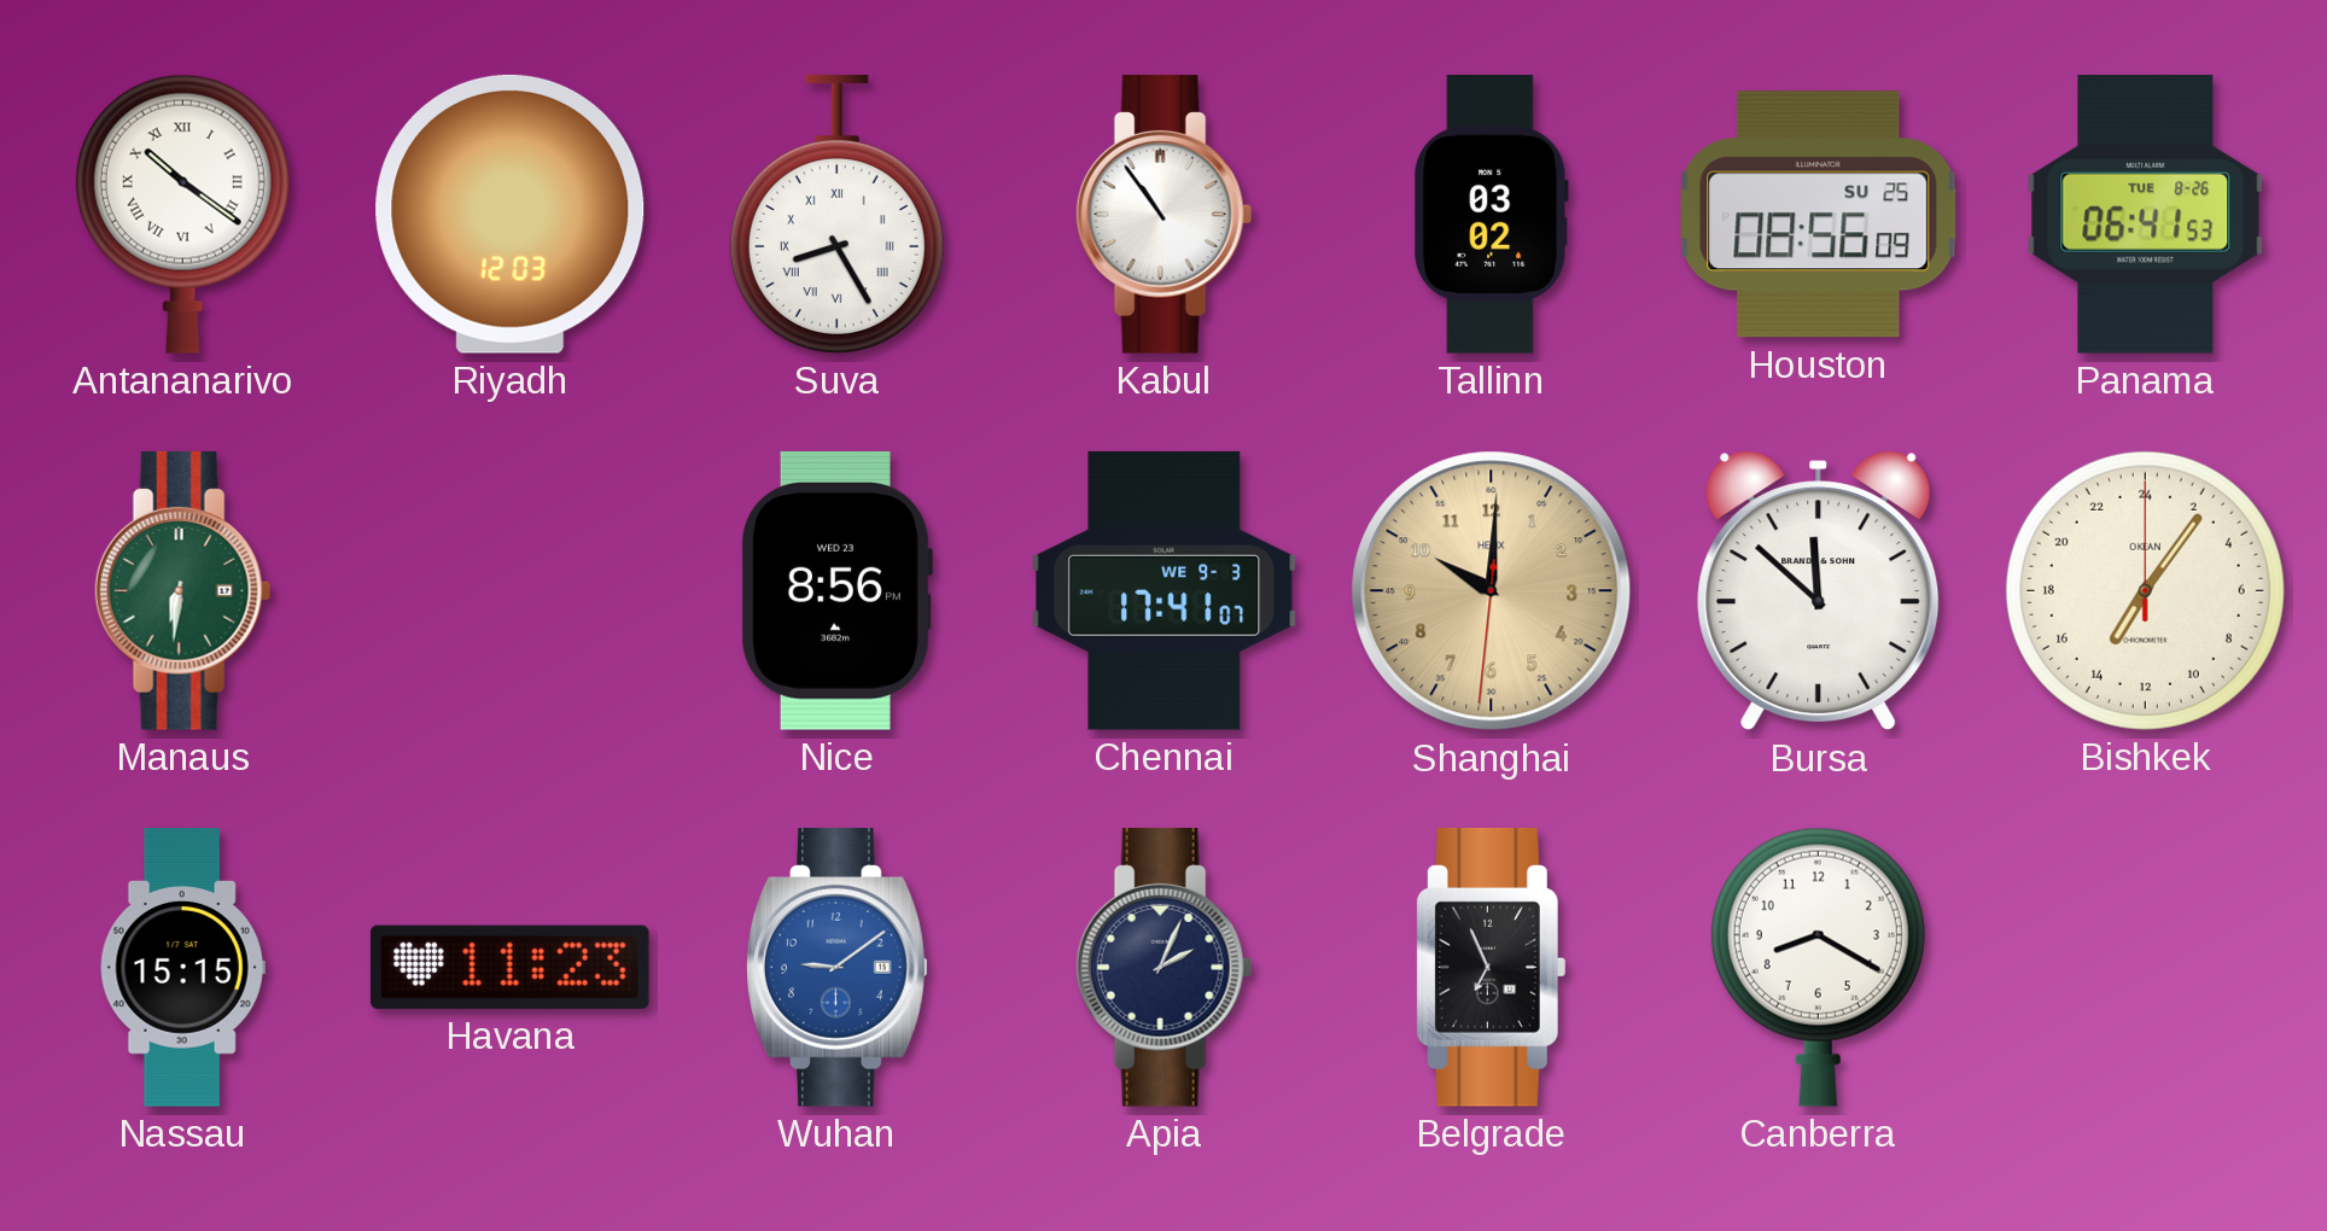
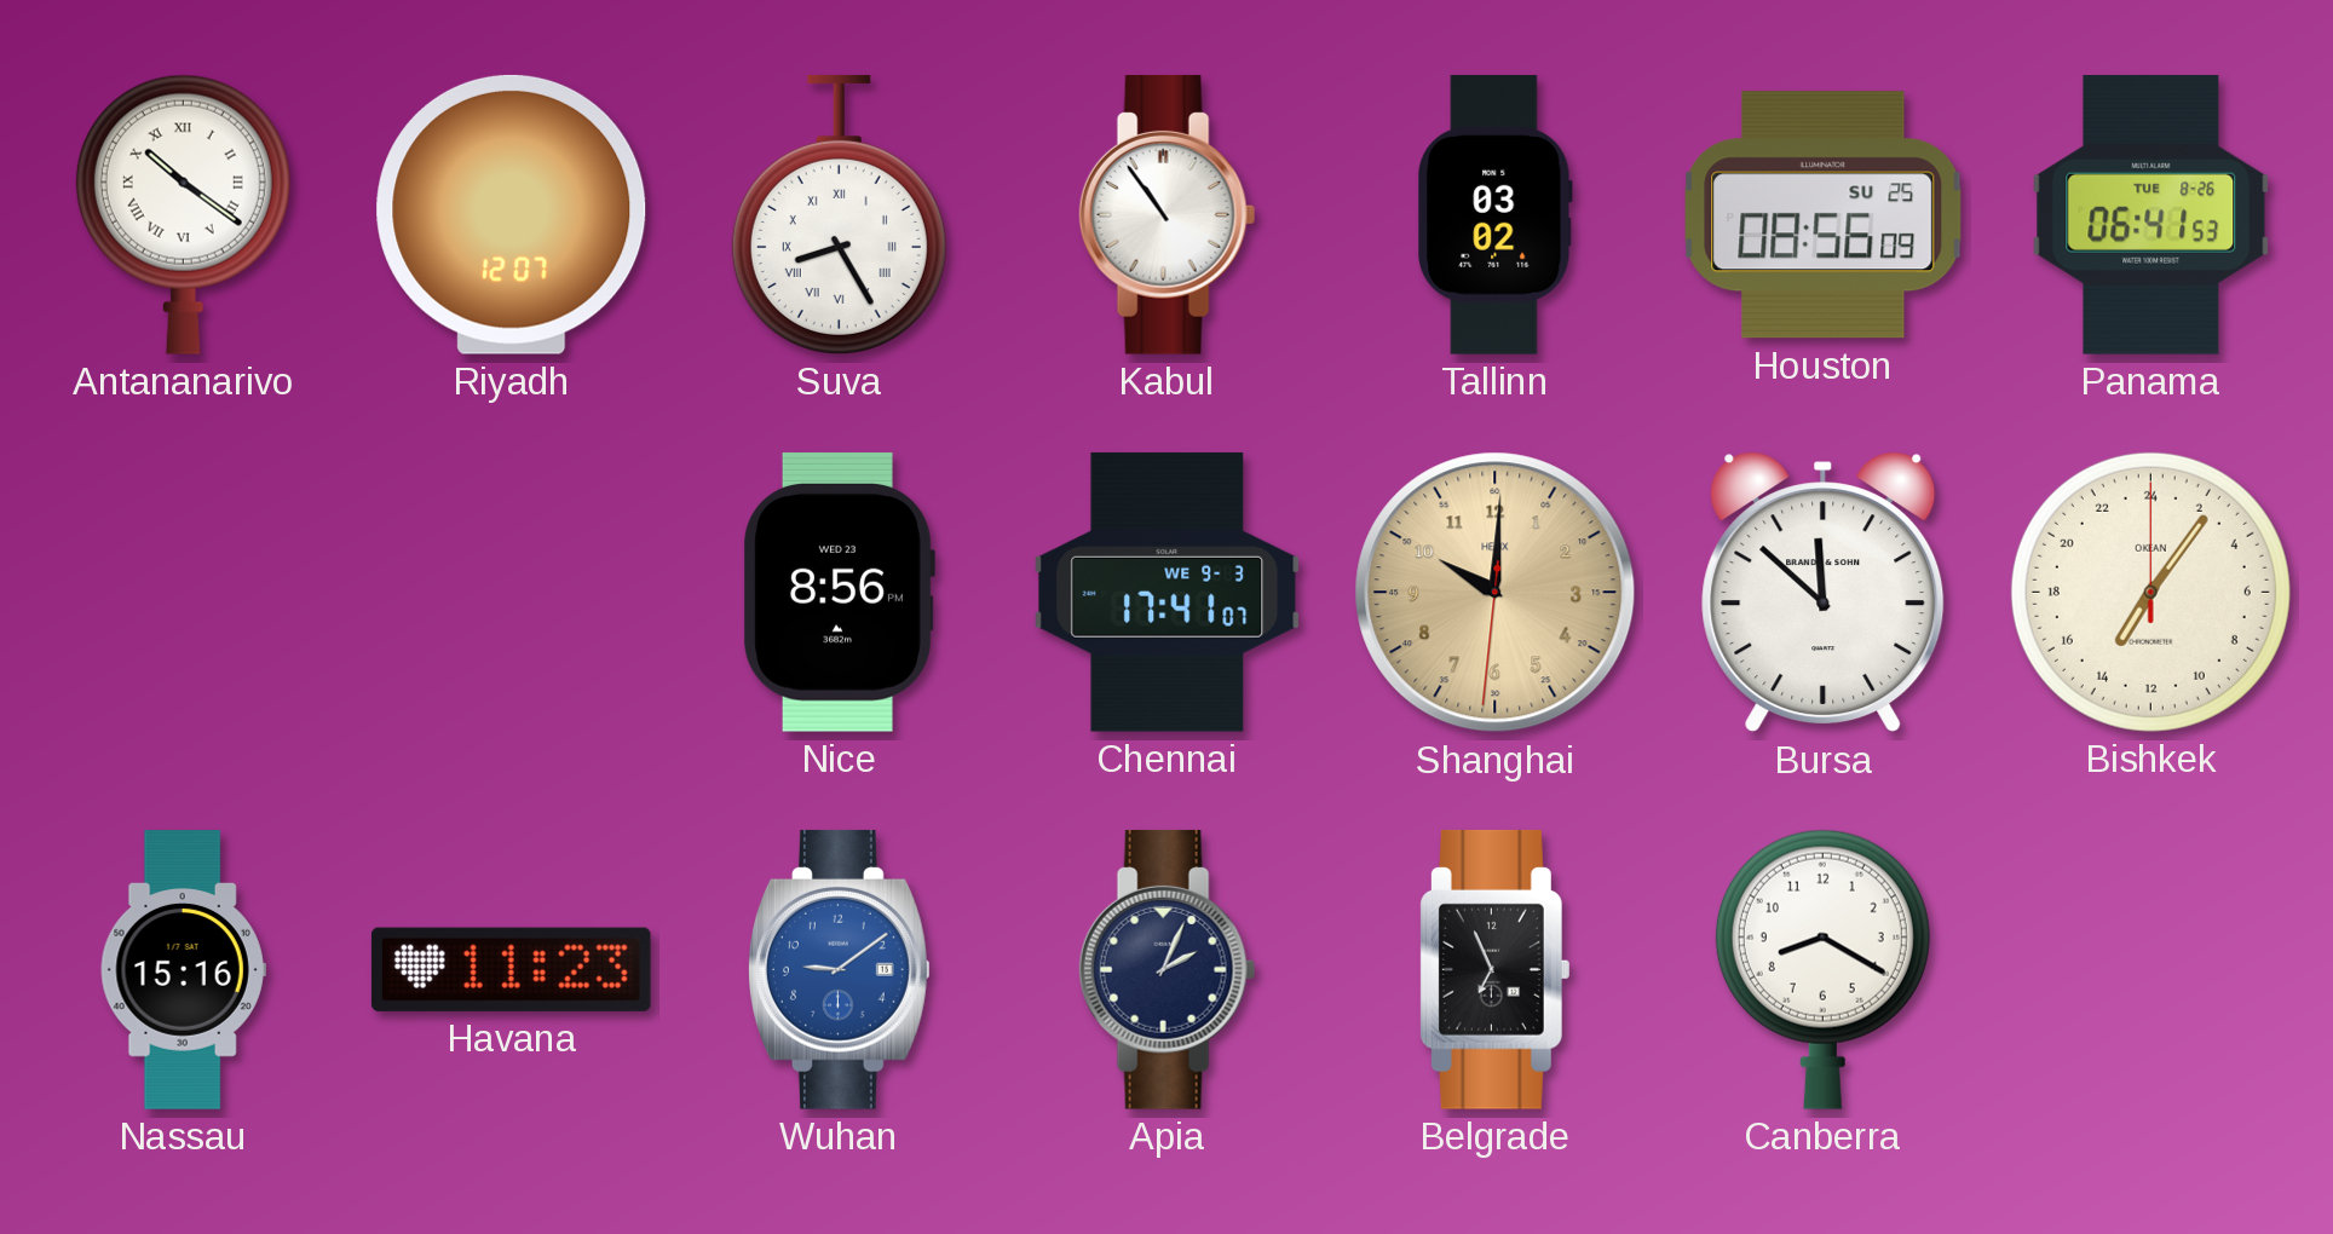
Riyadh: 12:03 -> 12:07 (512, 214)
Manaus: 6:31 -> none (183, 590)
Nassau: 15:15 -> 15:16 (183, 970)
